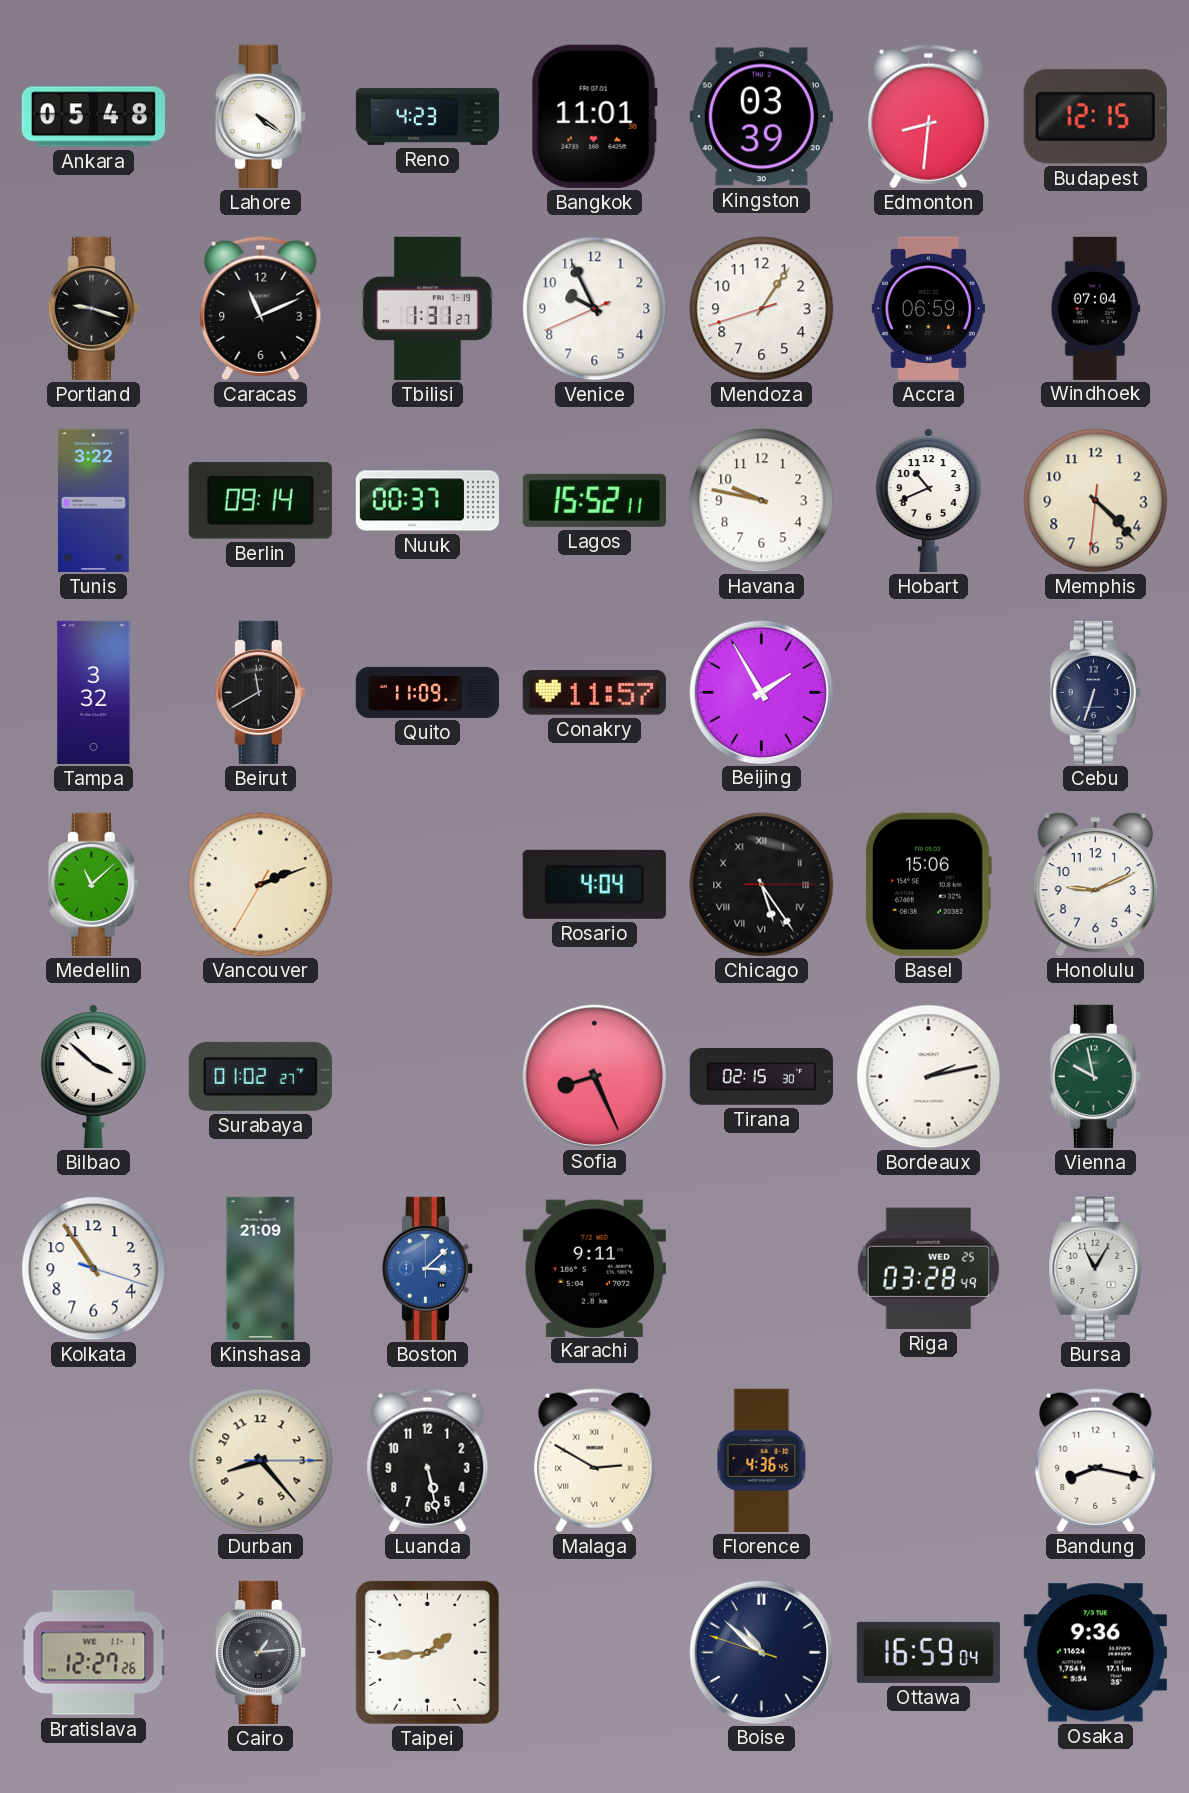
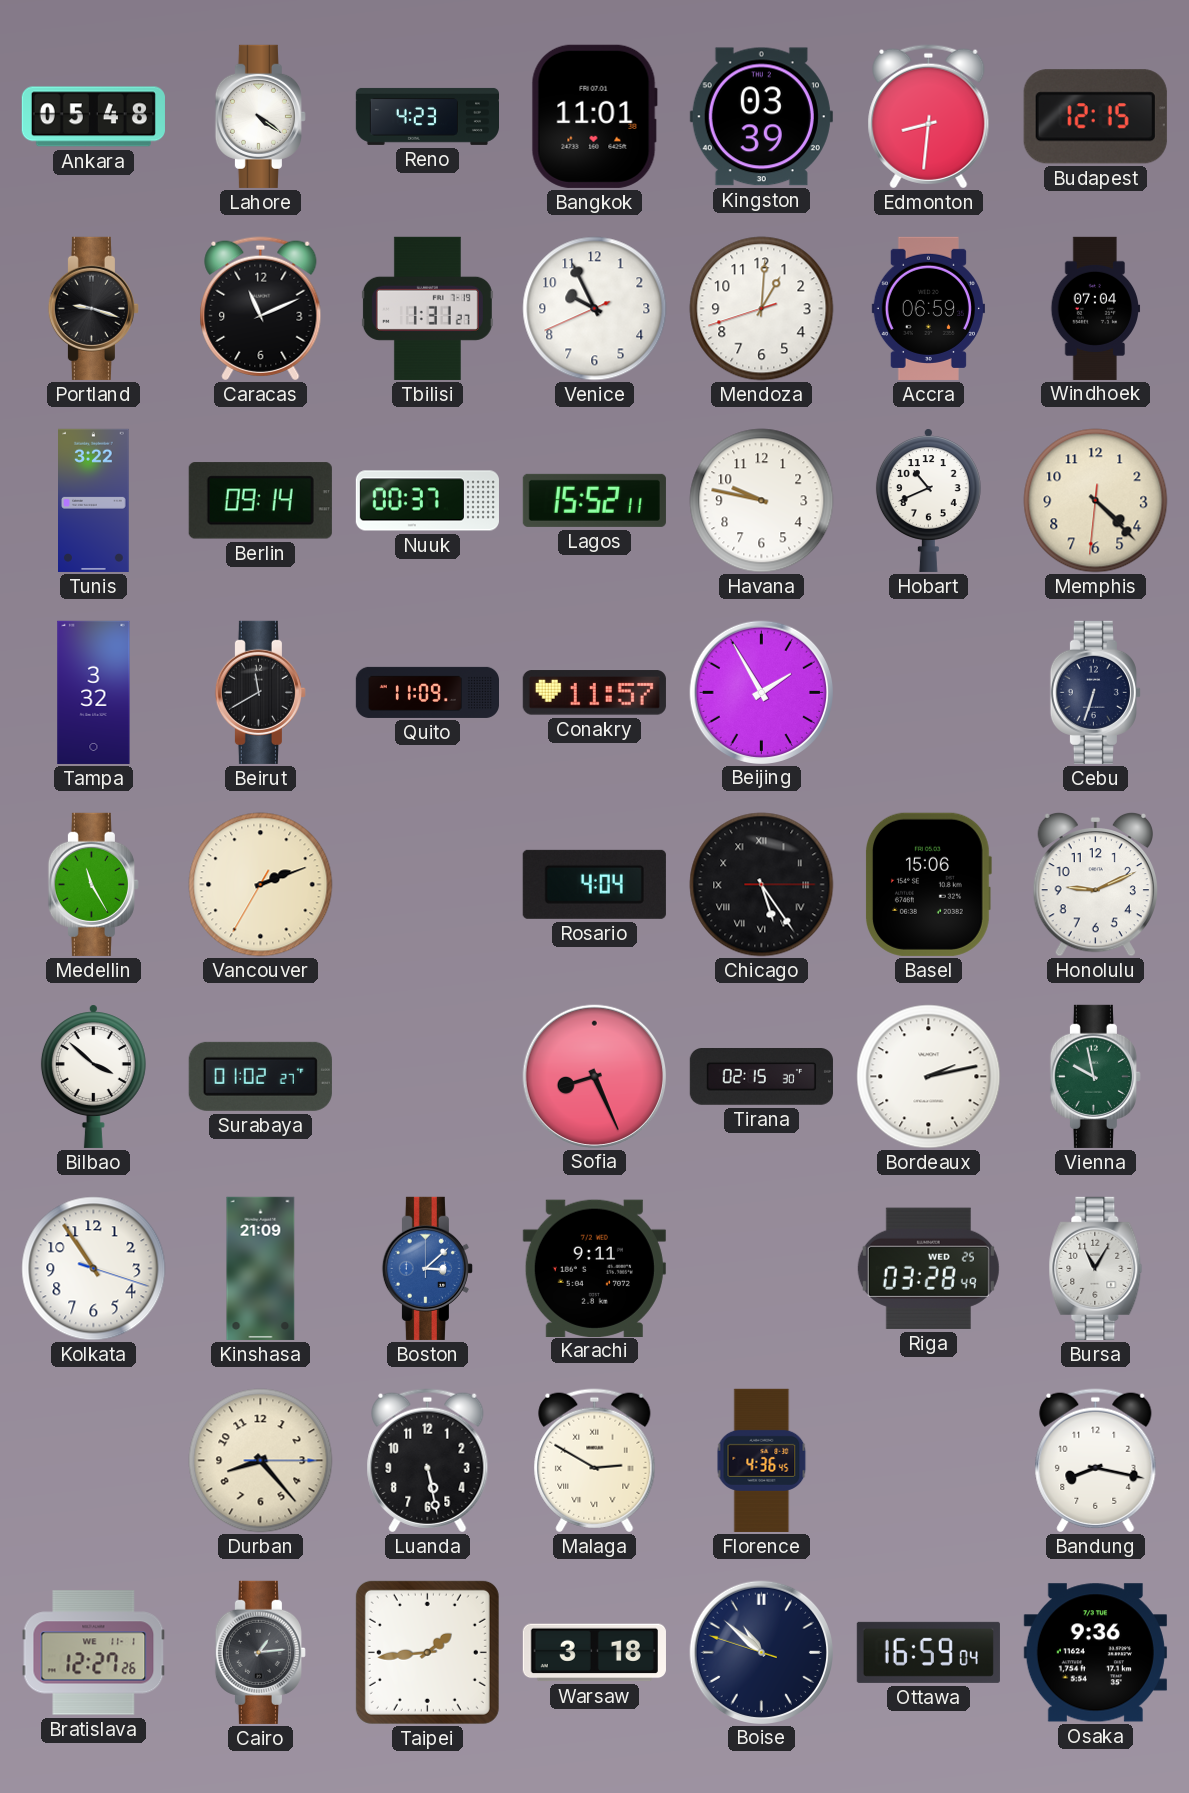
Mendoza: 1:05 -> 1:00 (762, 309)
Medellin: 11:08 -> 11:25 (93, 884)
Warsaw: none -> 3:18 (594, 1653)
